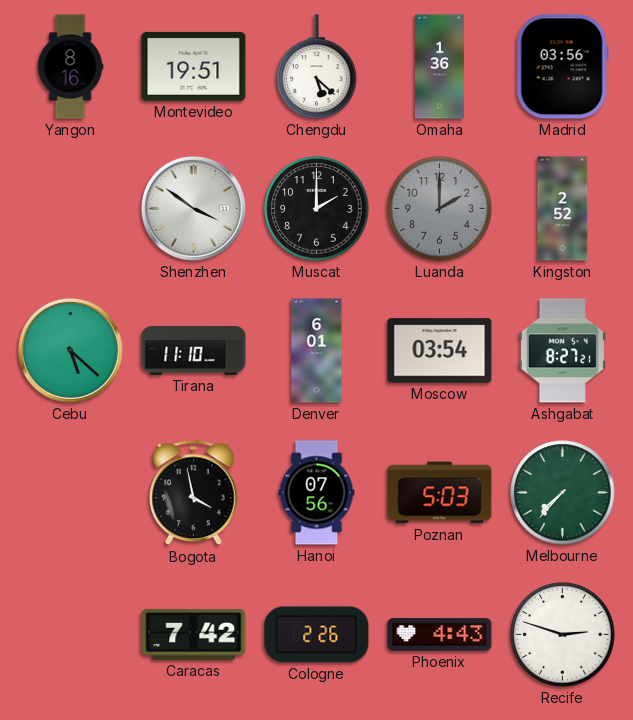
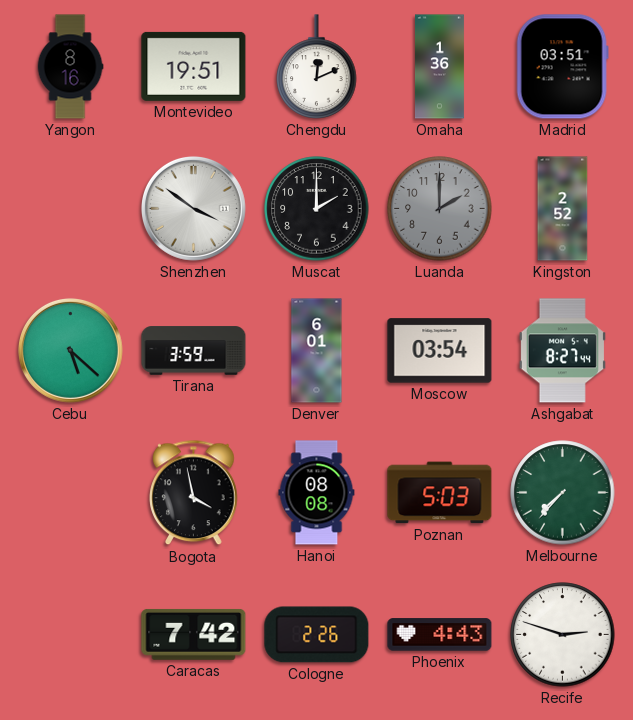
Chengdu: 5:22 -> 12:11 (317, 67)
Madrid: 03:56 -> 03:51 (562, 67)
Tirana: 11:10 -> 3:59 (194, 351)
Ashgabat: 8:27:21 -> 8:27:44 (562, 351)
Hanoi: 07:56 -> 08:08 (317, 493)
